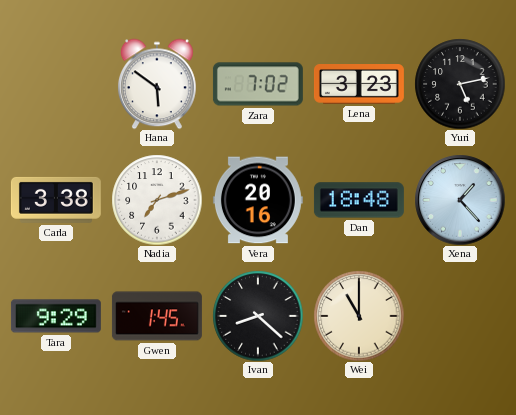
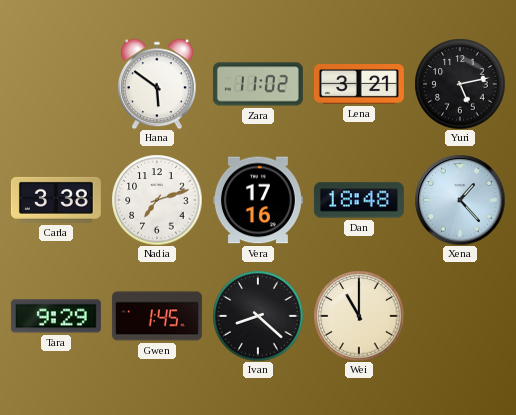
Zara: 7:02 -> 11:02 (258, 84)
Lena: 3:23 -> 3:21 (359, 85)
Vera: 20:16 -> 17:16 (258, 200)
